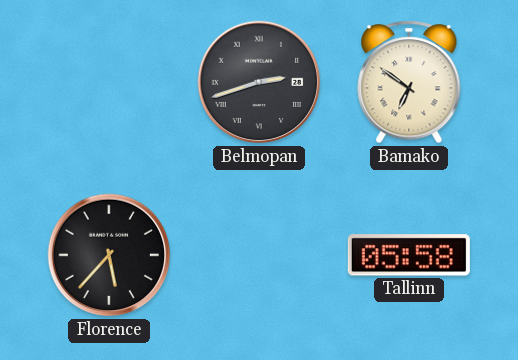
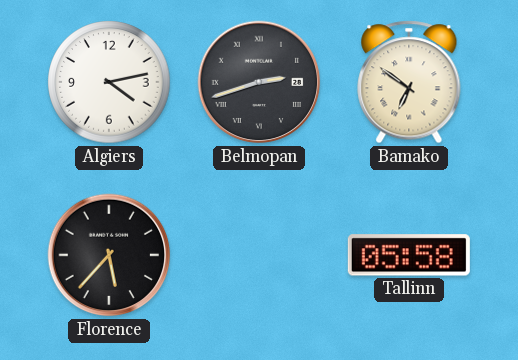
Algiers: none -> 4:13 (109, 82)
